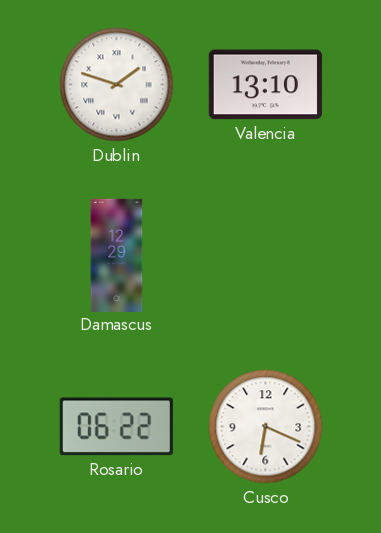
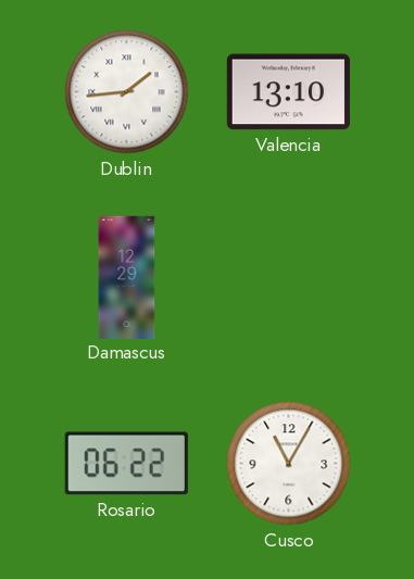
Dublin: 1:48 -> 1:44 (127, 92)
Cusco: 6:19 -> 11:05 (289, 464)
